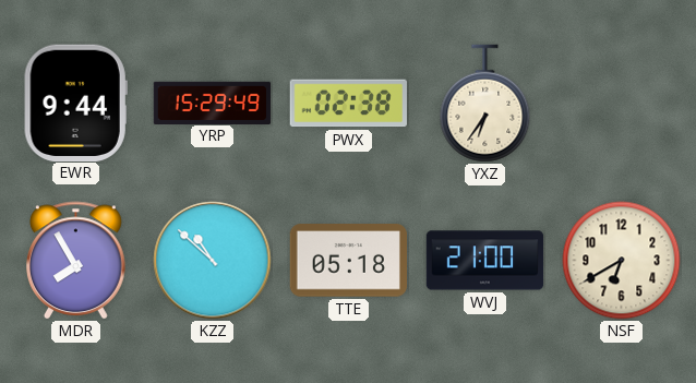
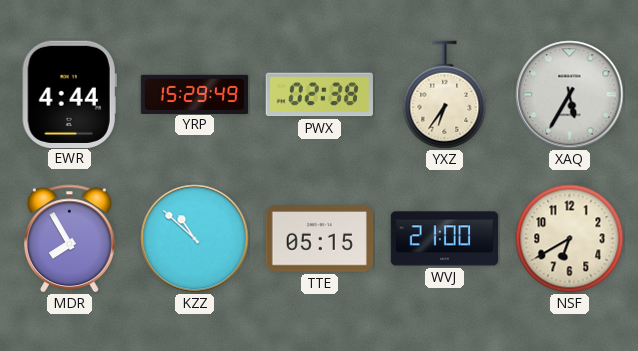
EWR: 9:44 -> 4:44 (69, 94)
XAQ: none -> 5:35 (570, 95)
TTE: 05:18 -> 05:15 (319, 239)
